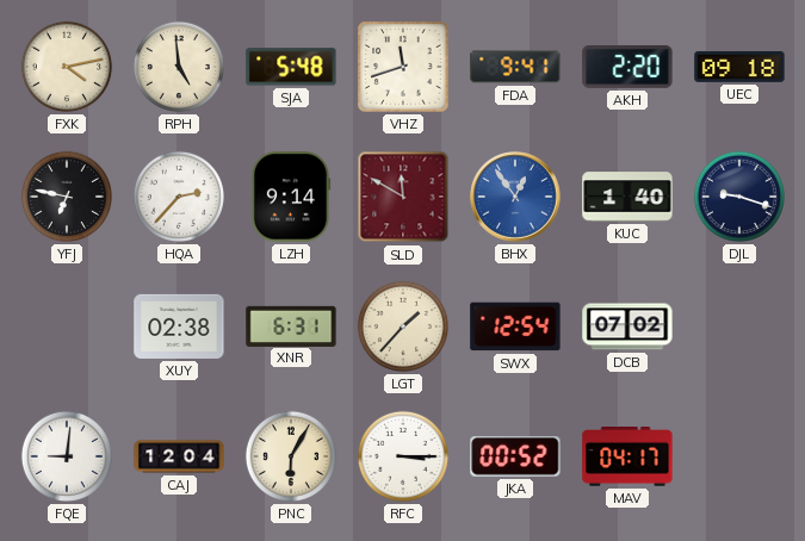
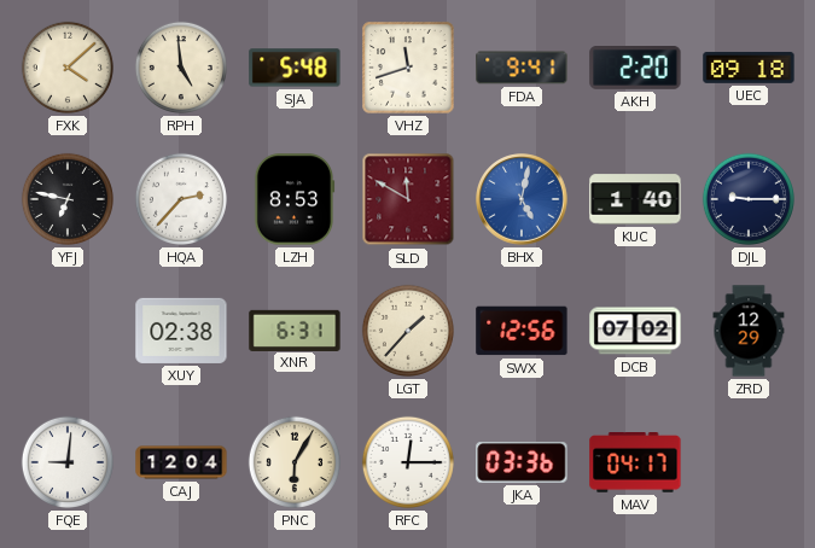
FXK: 4:13 -> 4:08 (68, 68)
LZH: 9:14 -> 8:53 (295, 199)
BHX: 12:54 -> 5:02 (522, 199)
DJL: 9:18 -> 9:15 (749, 199)
SWX: 12:54 -> 12:56 (522, 331)
ZRD: none -> 12:29 (749, 331)
RFC: 3:15 -> 12:15 (408, 462)
JKA: 00:52 -> 03:36 (522, 464)
